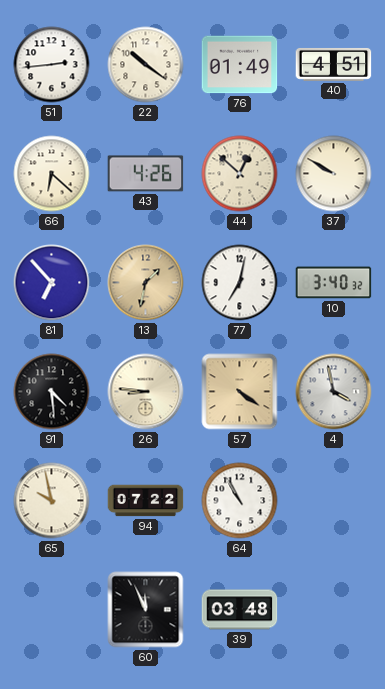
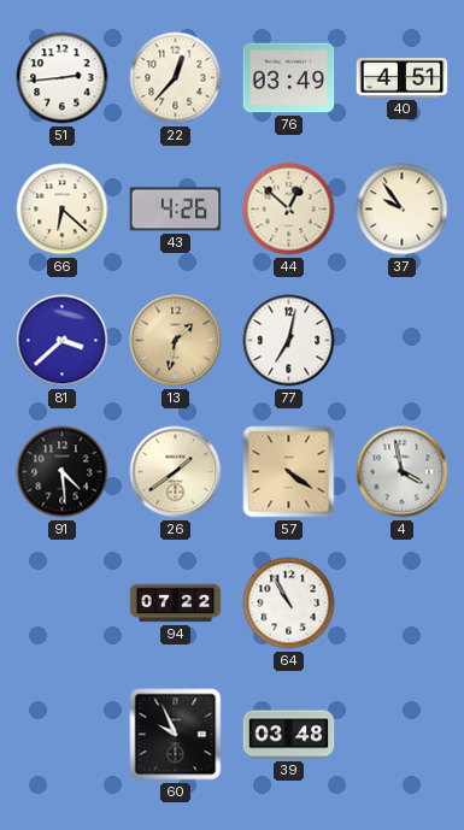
22: 10:21 -> 12:37 (176, 78)
76: 01:49 -> 03:49 (289, 78)
37: 9:50 -> 9:54 (403, 210)
81: 6:53 -> 3:38 (63, 341)
10: 3:40 -> none (334, 283)
26: 8:46 -> 1:39 (176, 472)
65: 9:58 -> none (52, 501)
60: 11:56 -> 9:56 (176, 735)
